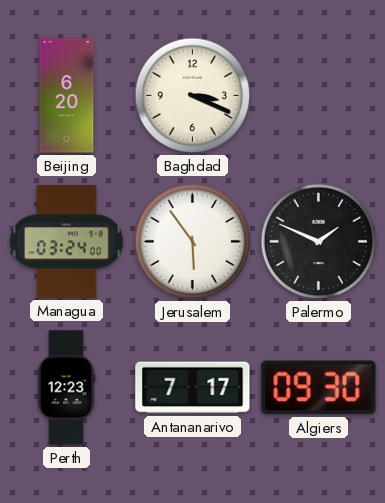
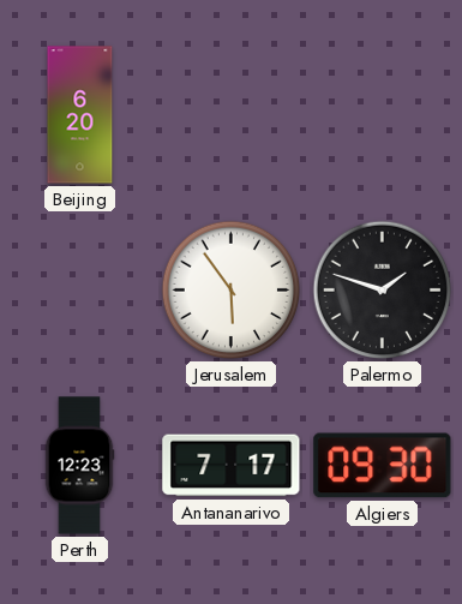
Baghdad: 3:19 -> none (193, 96)
Managua: 03:24 -> none (67, 242)
Palermo: 1:49 -> 1:48 (383, 291)
